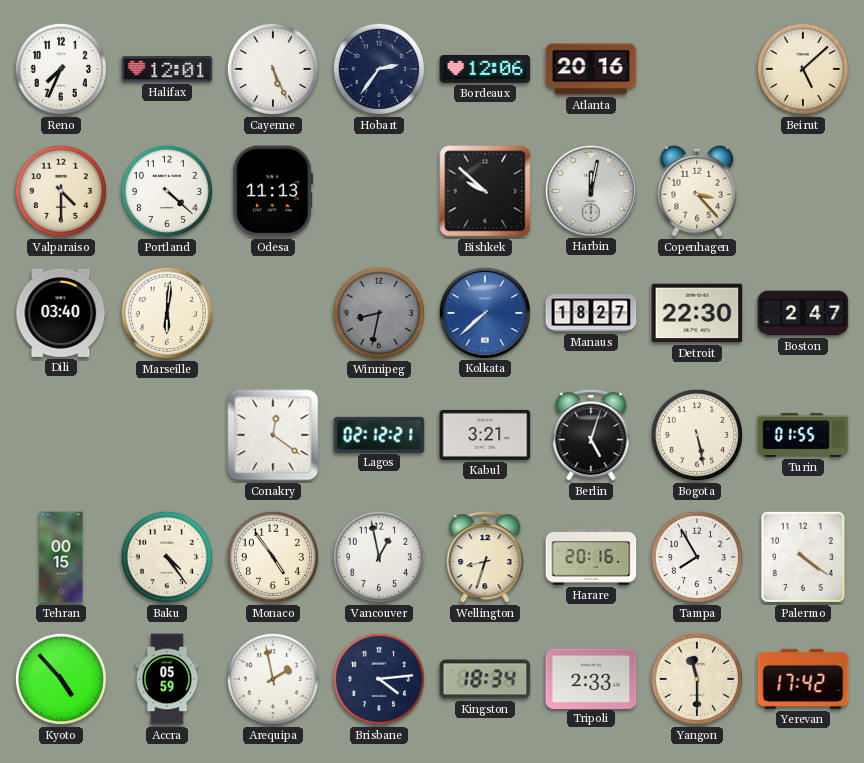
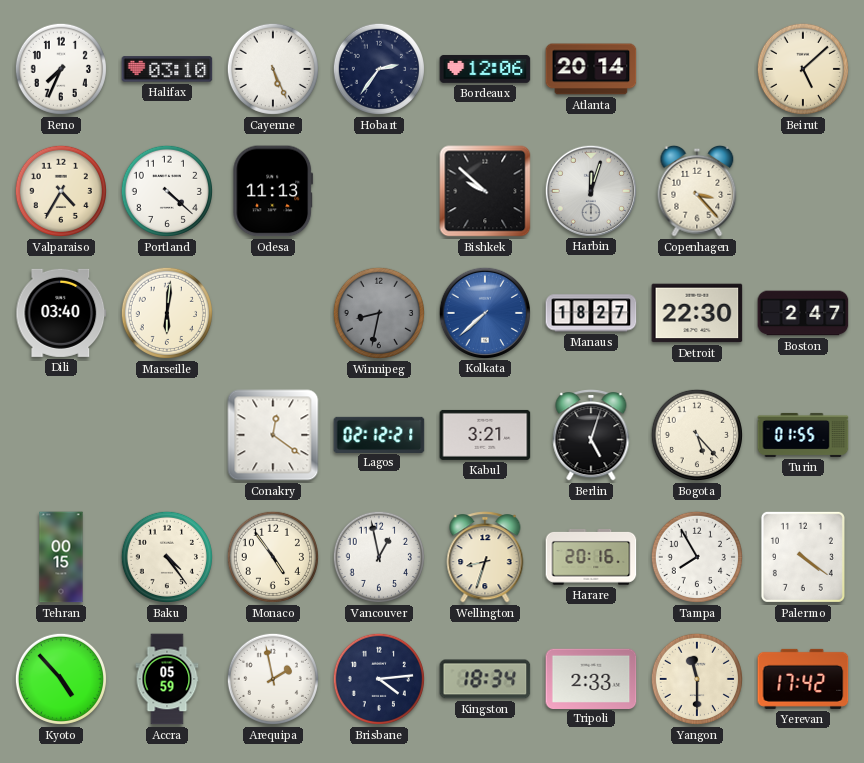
Halifax: 12:01 -> 03:10 (167, 69)
Atlanta: 20:16 -> 20:14 (591, 69)
Valparaiso: 4:30 -> 4:35 (61, 191)
Harbin: 12:02 -> 12:03 (590, 190)
Bogota: 5:28 -> 5:23 (697, 435)
